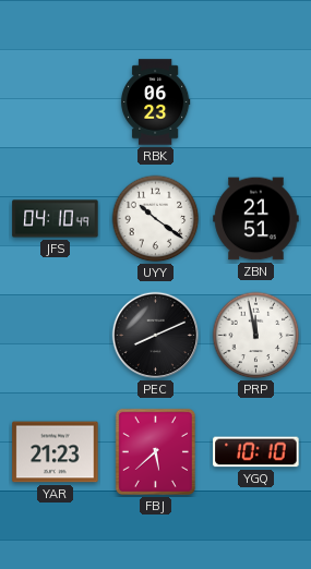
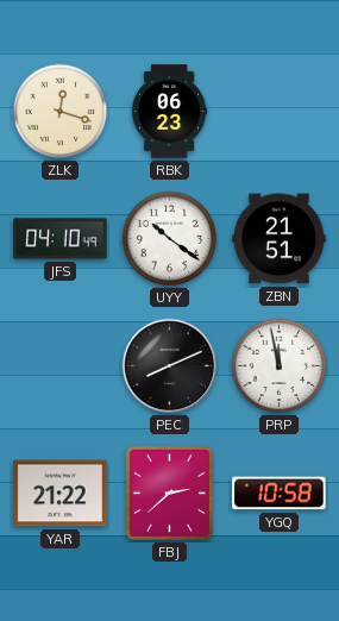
ZLK: none -> 12:18 (61, 112)
YAR: 21:23 -> 21:22 (61, 494)
FBJ: 5:38 -> 2:38 (169, 493)
YGQ: 10:10 -> 10:58 (280, 494)
